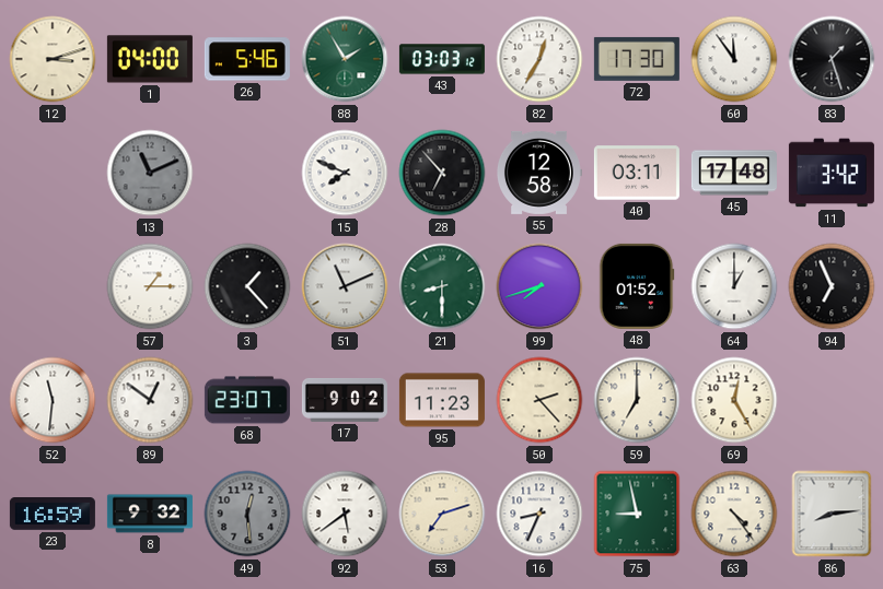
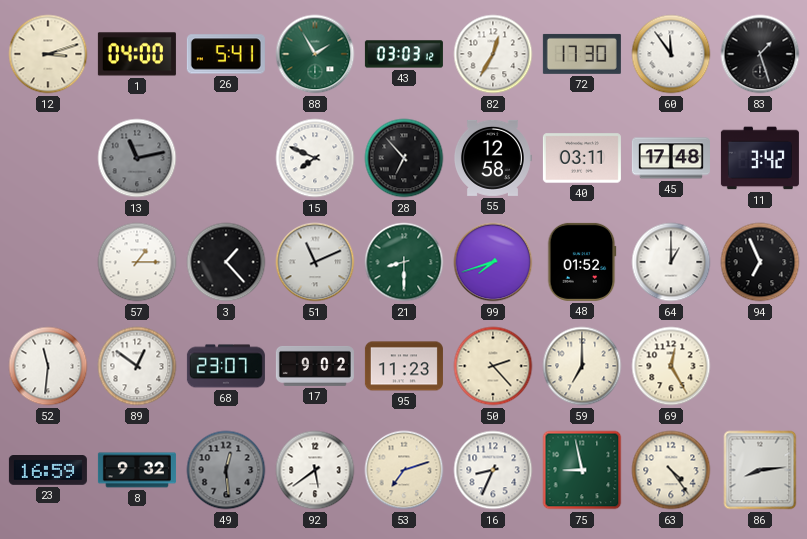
26: 5:46 -> 5:41 (226, 54)
13: 11:11 -> 11:13 (137, 158)
